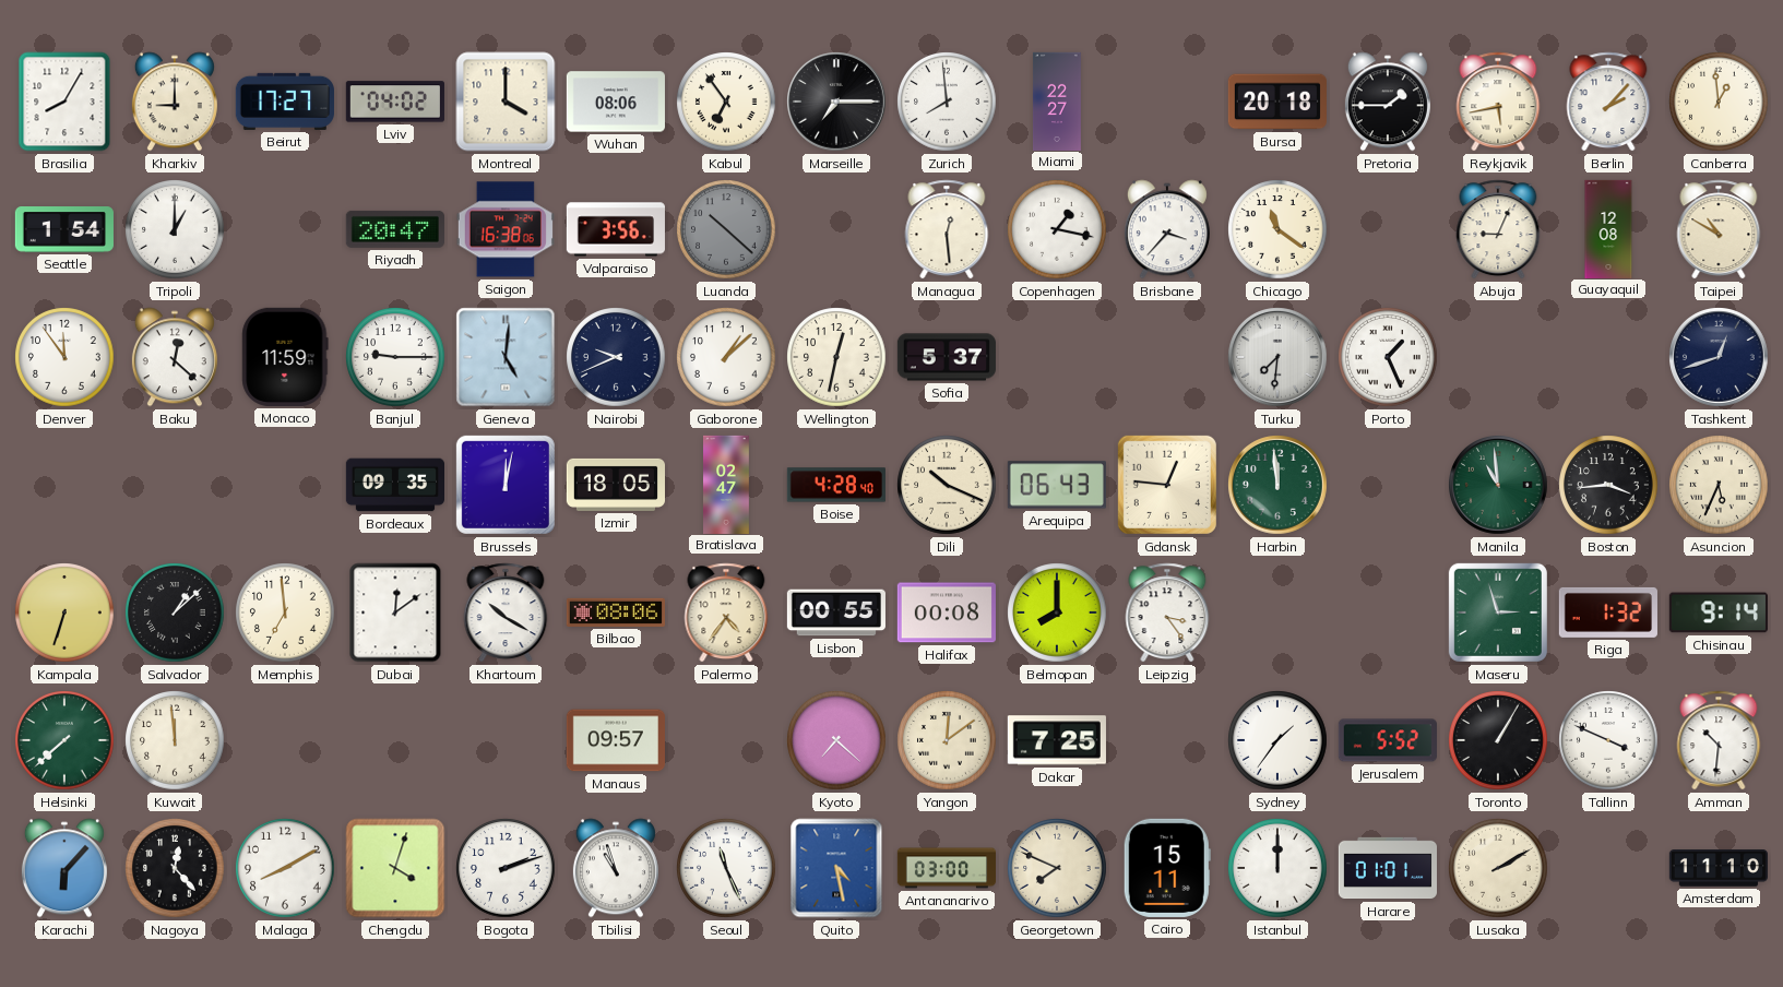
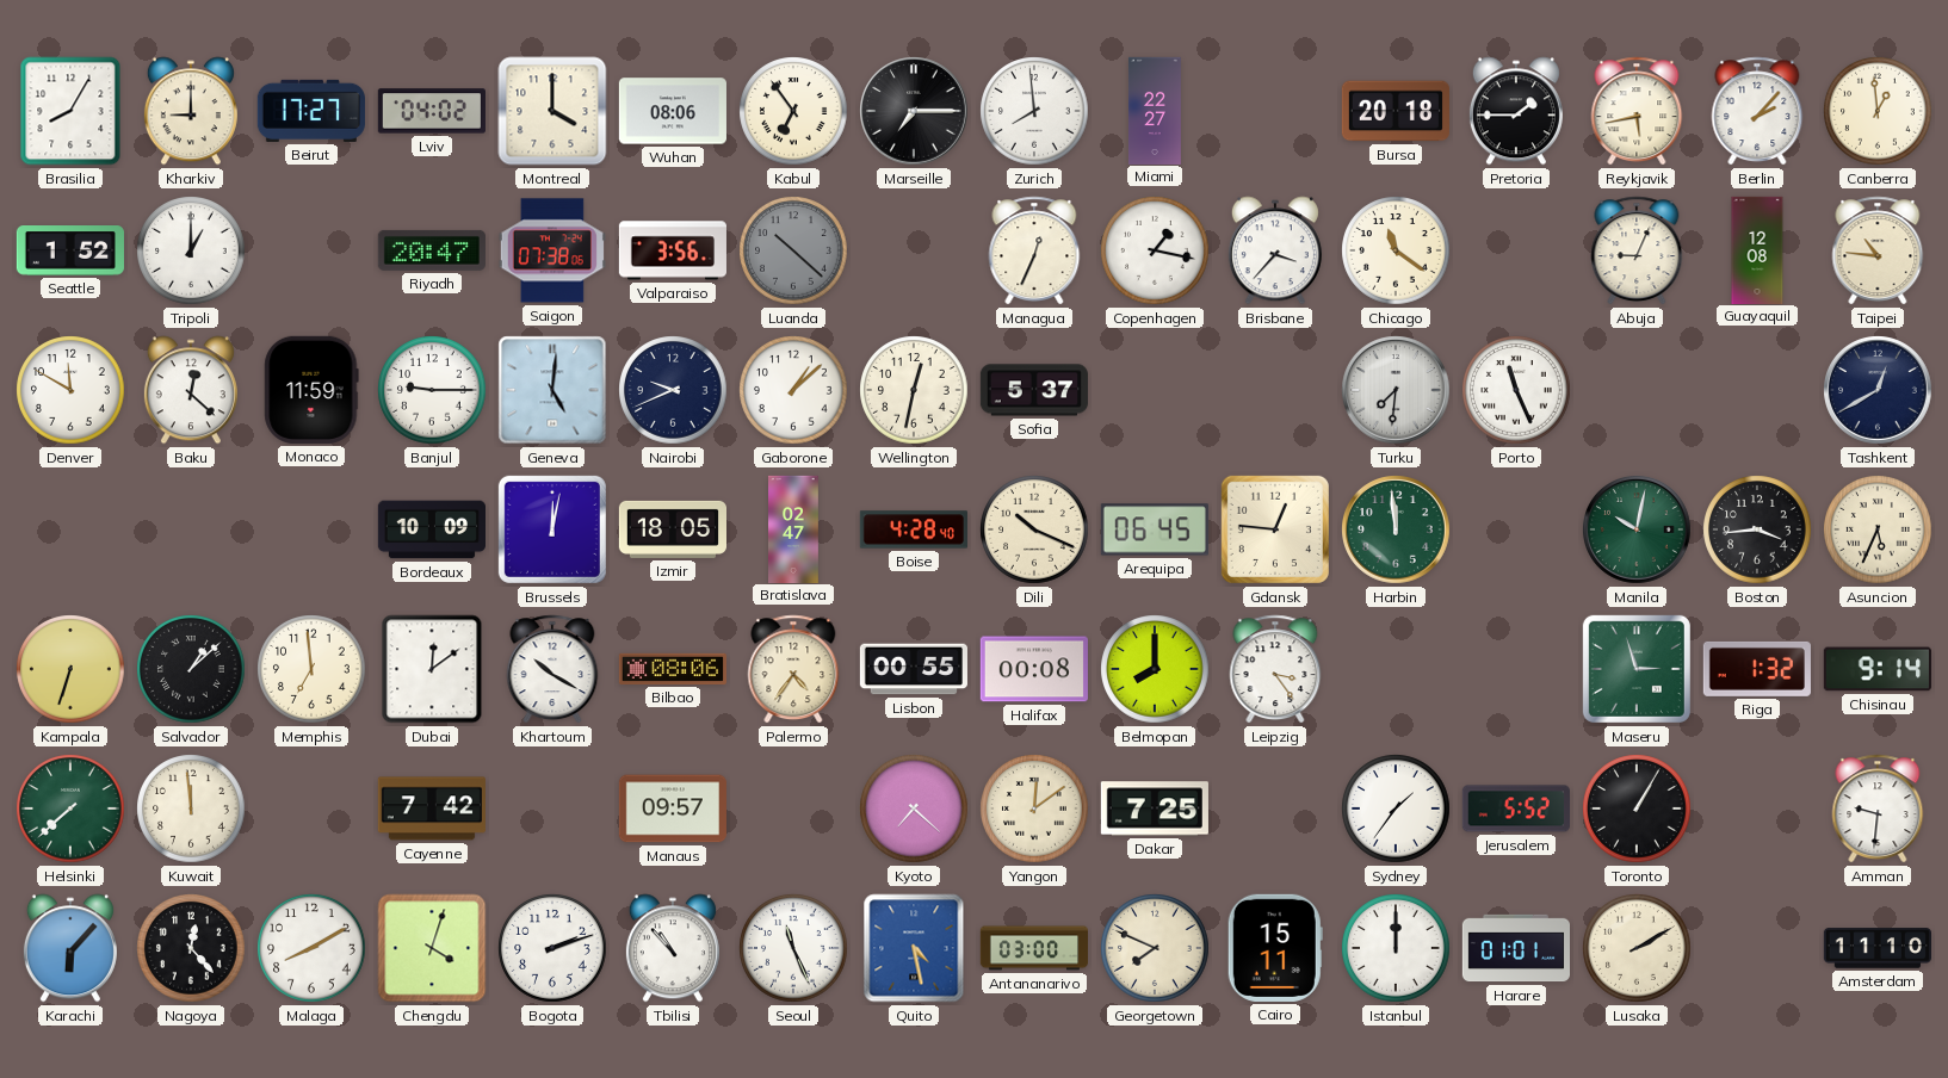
Seattle: 1:54 -> 1:52 (69, 252)
Saigon: 16:38 -> 07:38 (552, 250)
Managua: 12:29 -> 12:34 (1034, 250)
Taipei: 10:50 -> 10:46 (1878, 250)
Denver: 11:54 -> 11:50 (70, 390)
Porto: 1:26 -> 11:26 (1516, 390)
Tashkent: 12:42 -> 12:40 (1879, 391)
Bordeaux: 09:35 -> 10:09 (431, 529)
Arequipa: 06:43 -> 06:45 (1155, 529)
Manila: 10:59 -> 10:02 (1638, 531)
Cayenne: none -> 7:42 (432, 808)
Tallinn: 3:49 -> none (1608, 740)
Amman: 10:31 -> 9:31 (1878, 808)
Tbilisi: 10:57 -> 10:53 (673, 948)
